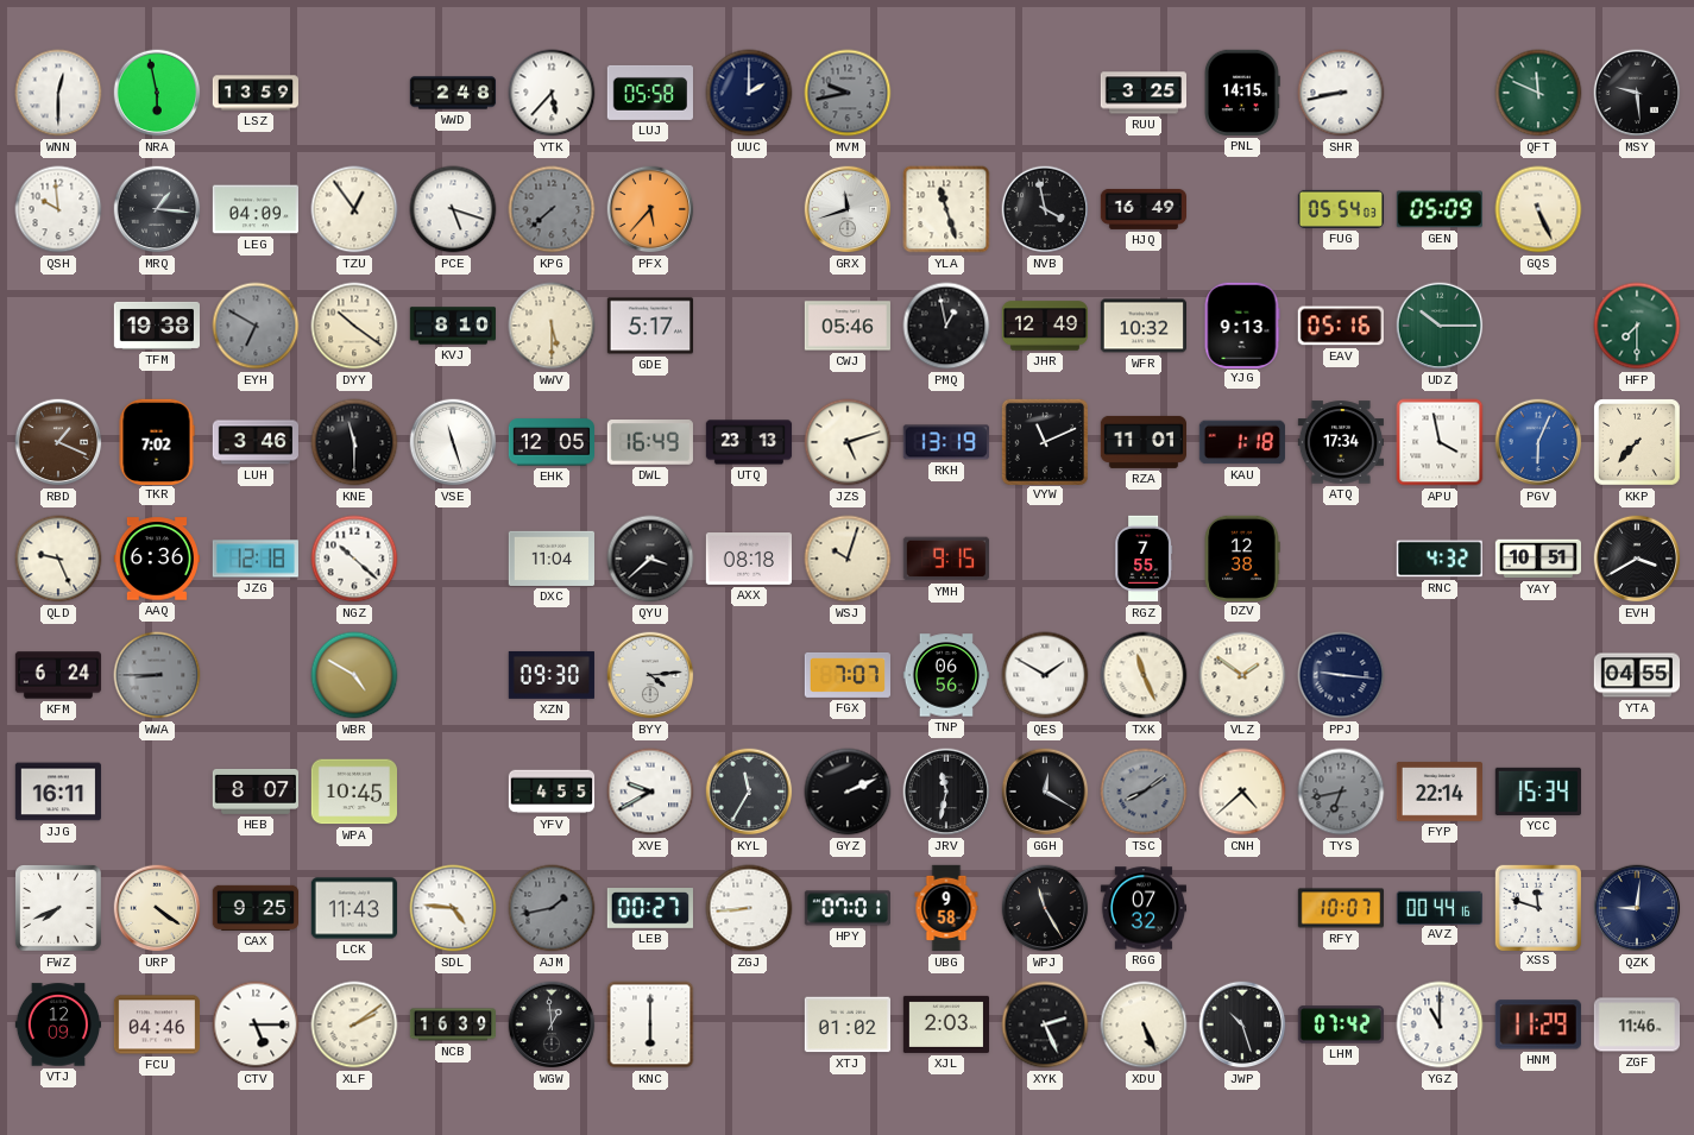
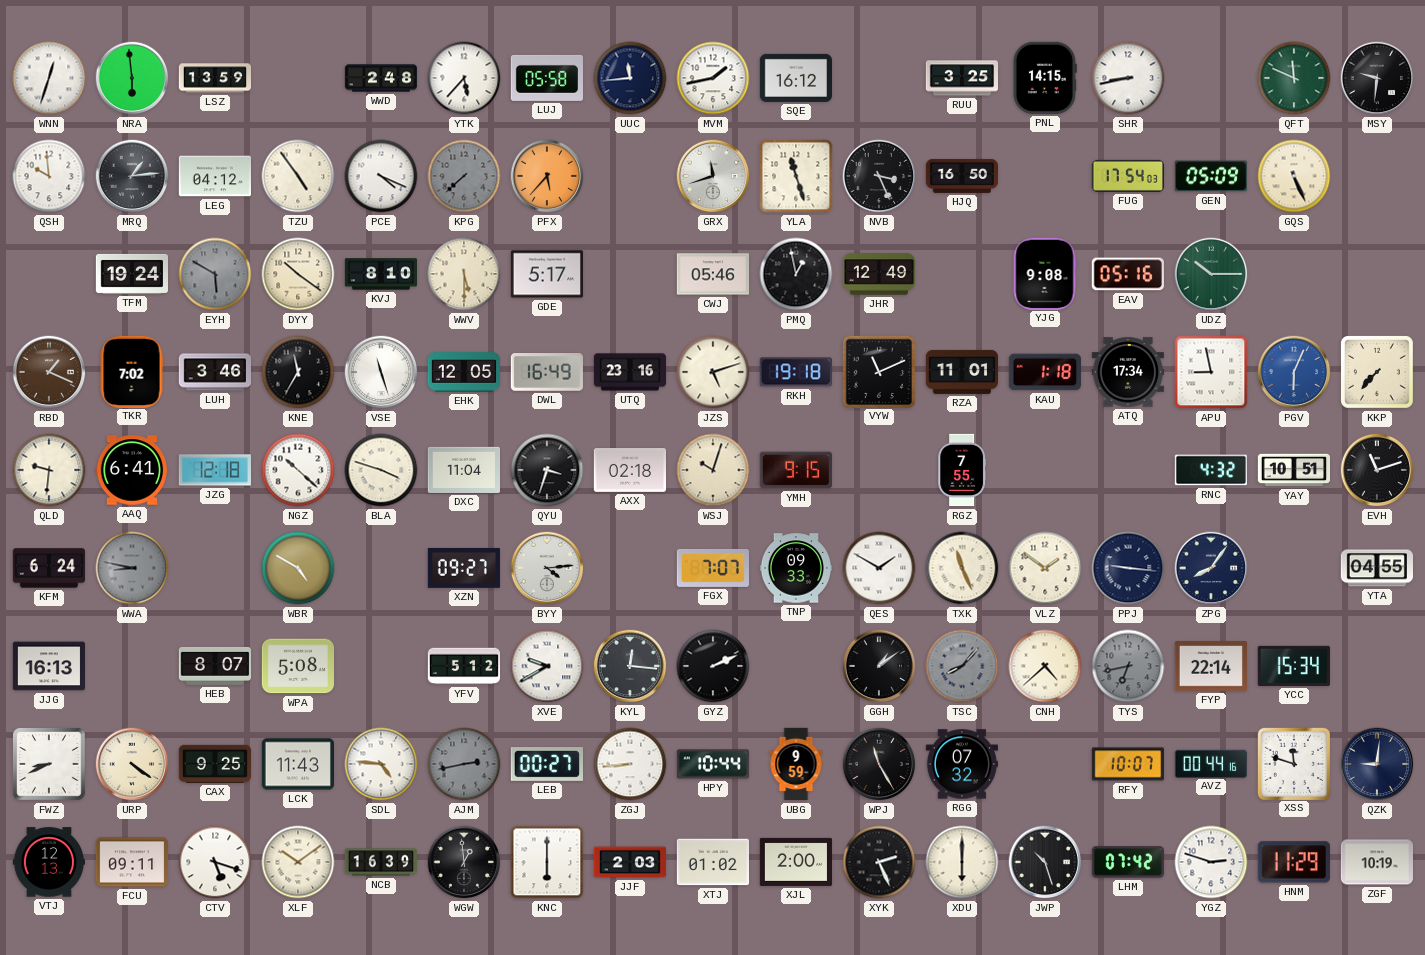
WNN: 12:30 -> 12:33 (49, 78)
NRA: 5:58 -> 5:59 (132, 78)
UUC: 2:00 -> 11:44 (630, 78)
MVM: 9:43 -> 1:43 (713, 78)
MVM dial: grey -> white (713, 78)
SQE: none -> 16:12 (795, 78)
MSY: 9:29 -> 9:31 (1377, 78)
MRQ: 1:16 -> 1:14 (132, 176)
LEG: 04:09 -> 04:12 (214, 176)
TZU: 12:54 -> 4:54 (298, 176)
PCE: 5:18 -> 4:19 (381, 176)
NVB: 3:58 -> 3:26 (879, 176)
HJQ: 16:49 -> 16:50 (961, 176)
FUG: 05:54 -> 17:54 (1127, 176)
TFM: 19:38 -> 19:24 (131, 274)
EYH: 6:50 -> 5:50 (215, 274)
WFR: 10:32 -> none (1142, 326)
YJG: 9:13 -> 9:08 (1045, 273)
HFP: 7:30 -> none (1637, 326)
KNE: 11:30 -> 11:35 (298, 372)
UTQ: 23:13 -> 23:16 (630, 372)
RKH: 13:19 -> 19:18 (796, 372)
APU: 3:58 -> 8:58 (1211, 372)
QLD: 9:26 -> 9:31 (49, 470)
AAQ: 6:36 -> 6:41 (131, 470)
BLA: none -> 3:48 (381, 470)
QYU: 3:38 -> 3:33 (547, 470)
AXX: 08:18 -> 02:18 (629, 471)
DZV: 12:38 -> none (1242, 557)
EVH: 3:40 -> 11:12 (1377, 470)
WWA: 8:45 -> 8:47 (132, 568)
XZN: 09:30 -> 09:27 (464, 568)
TNP: 06:56 -> 09:33 (795, 568)
ZPG: none -> 8:06 (1211, 568)
JJG: 16:11 -> 16:13 (48, 666)
WPA: 10:45 -> 5:08 (297, 666)
YFV: 4:55 -> 5:12 (464, 666)
KYL: 11:35 -> 12:16 (630, 666)
JRV: 11:32 -> none (946, 792)
GGH: 12:20 -> 1:09 (879, 666)
TSC: 8:09 -> 8:07 (962, 666)
FWZ: 7:41 -> 8:41 (50, 765)
AJM: 1:43 -> 2:43 (464, 764)
HPY: 07:01 -> 10:44 (712, 764)
UBG: 9:58 -> 9:59 (796, 764)
VTJ: 12:09 -> 12:13 (48, 862)
FCU: 04:46 -> 09:11 (131, 862)
CTV: 5:15 -> 5:18 (215, 862)
XLF: 2:09 -> 10:09 (298, 862)
JJF: none -> 2:03 (629, 862)
XJL: 2:03 -> 2:00 (795, 862)
XDU: 5:26 -> 6:00 (962, 862)
YGZ: 11:00 -> 2:48 (1211, 862)
ZGF: 11:46 -> 10:19 (1376, 862)
